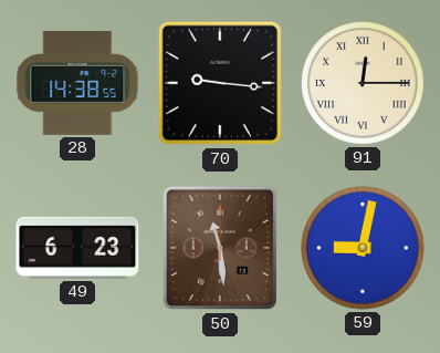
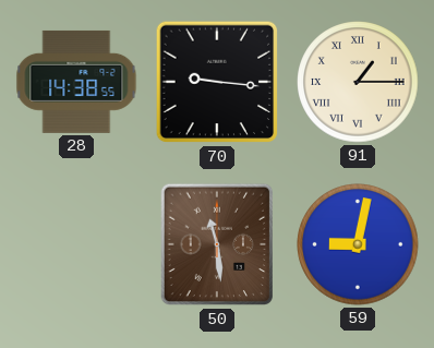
91: 12:15 -> 1:15 (358, 82)
49: 6:23 -> none (77, 248)
